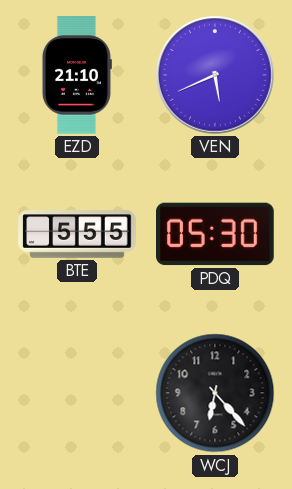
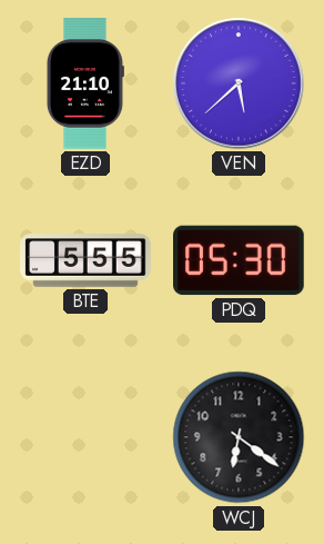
VEN: 5:41 -> 5:38 (239, 83)
WCJ: 6:23 -> 6:21 (239, 437)
